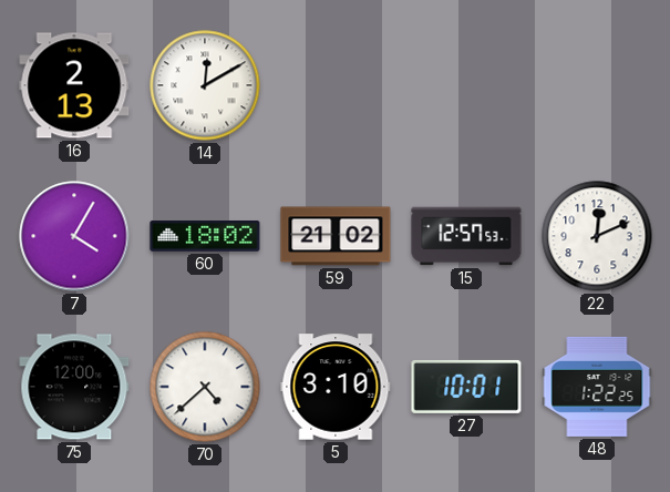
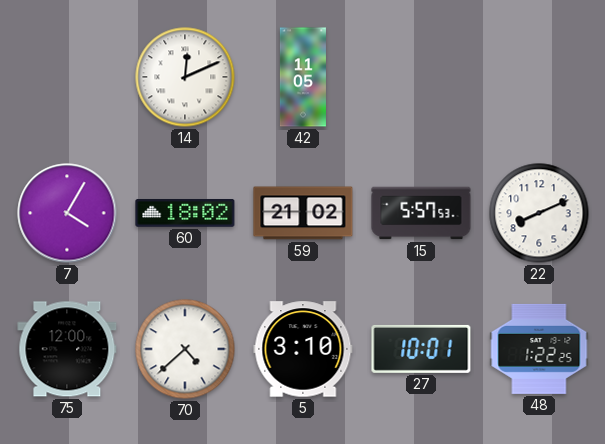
16: 2:13 -> none (74, 85)
14: 12:10 -> 12:11 (185, 77)
42: none -> 11:05 (303, 77)
15: 12:57 -> 5:57 (421, 213)
22: 12:11 -> 8:11 (539, 213)
